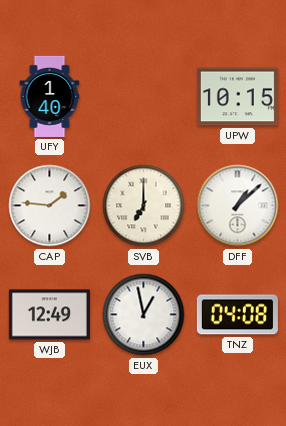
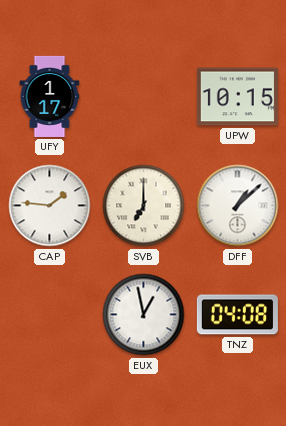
UFY: 1:40 -> 1:17 (50, 96)
WJB: 12:49 -> none (49, 315)
